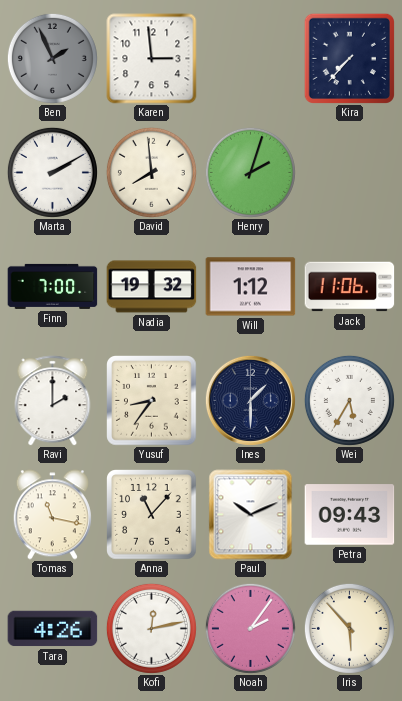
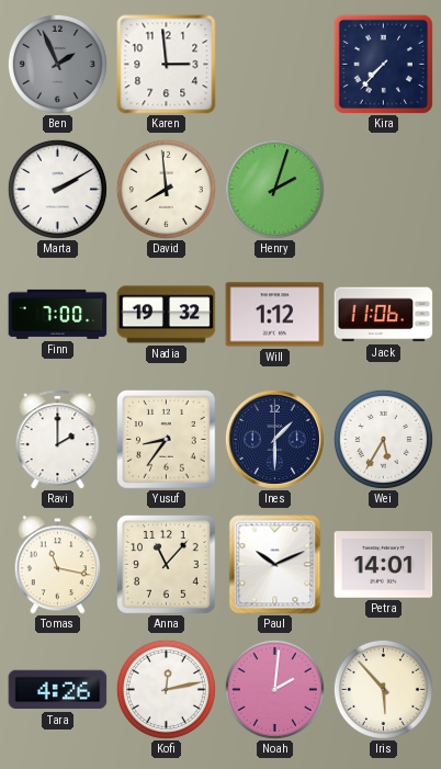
Petra: 09:43 -> 14:01 (384, 565)
Noah: 2:06 -> 2:01 (274, 689)
